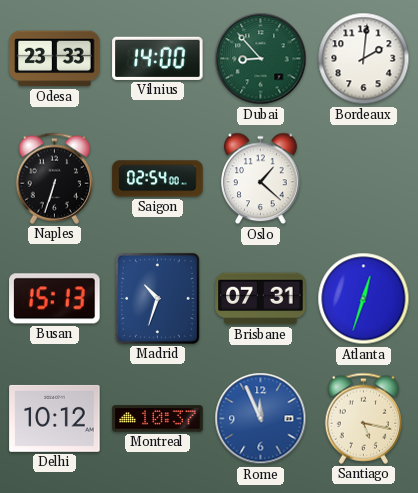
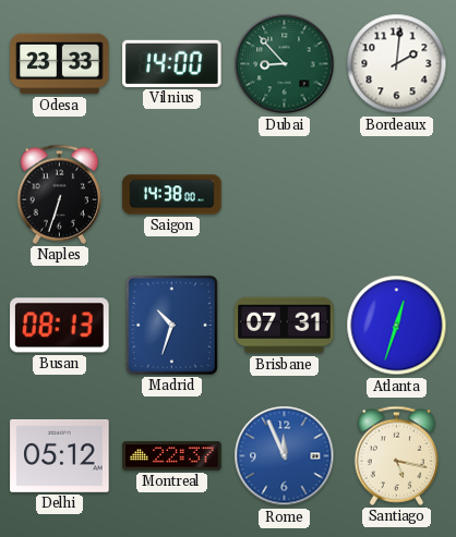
Saigon: 02:54 -> 14:38 (172, 195)
Oslo: 1:22 -> none (261, 179)
Busan: 15:13 -> 08:13 (60, 326)
Delhi: 10:12 -> 05:12 (60, 455)
Montreal: 10:37 -> 22:37 (172, 456)
